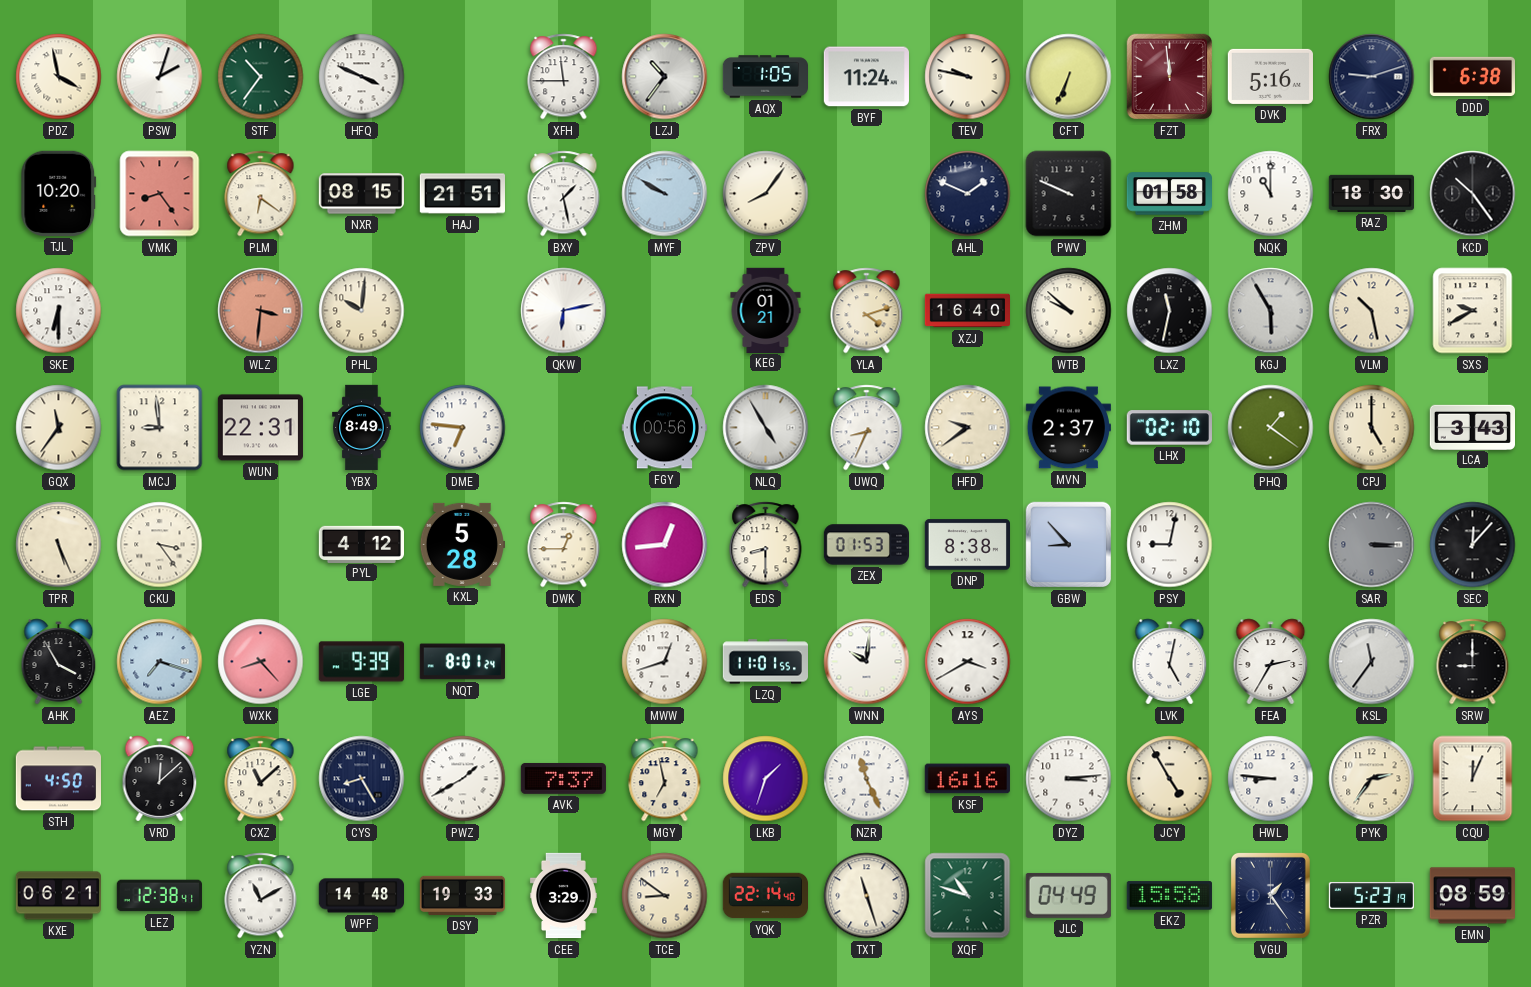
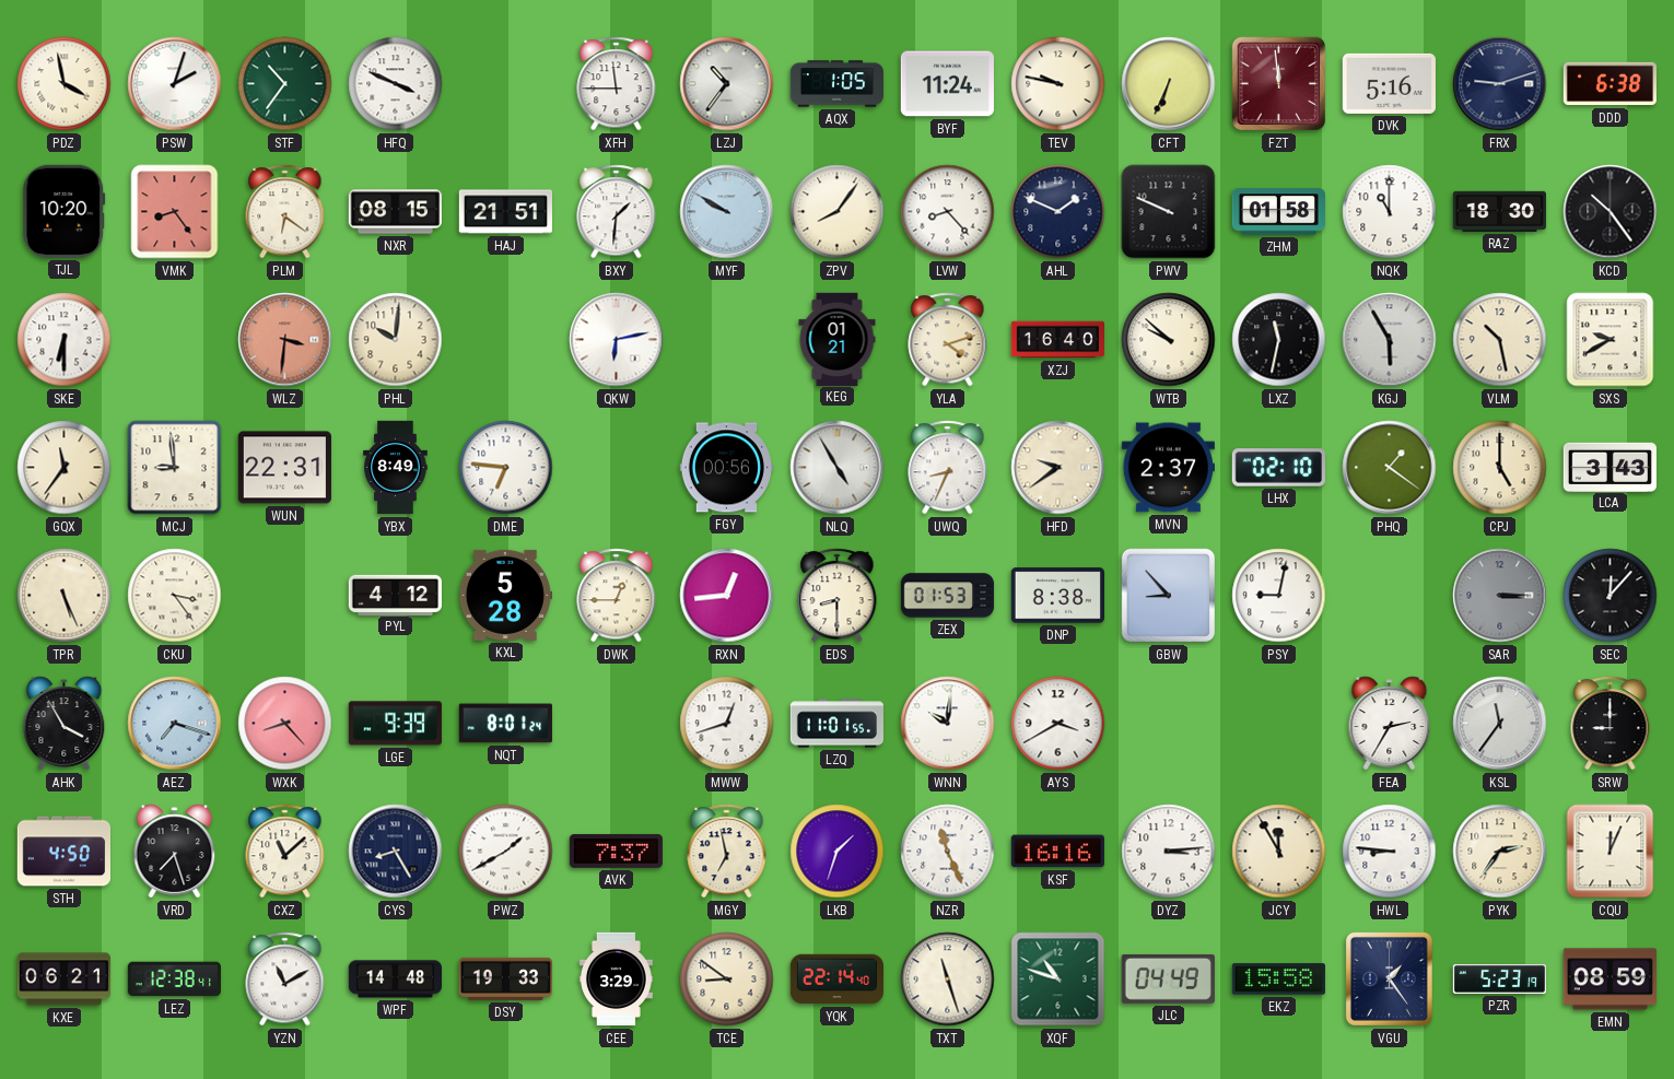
BXY: 1:28 -> 1:31 (617, 212)
LVW: none -> 8:23 (948, 212)
LVK: 5:02 -> none (1170, 662)
VRD: 12:08 -> 7:27 (175, 852)
JCY: 4:55 -> 11:55 (1279, 852)
